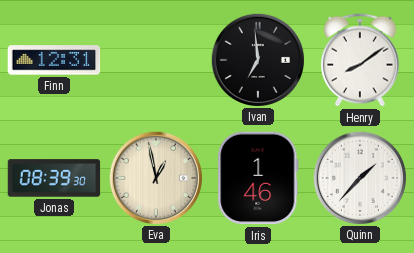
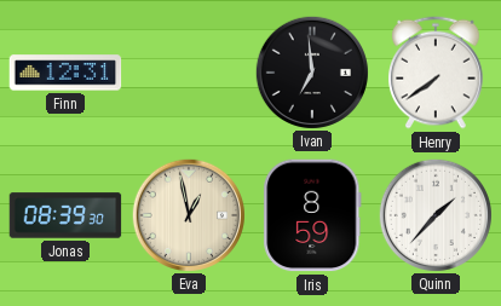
Henry: 8:09 -> 7:39 (437, 73)
Iris: 1:46 -> 8:59 (312, 215)
